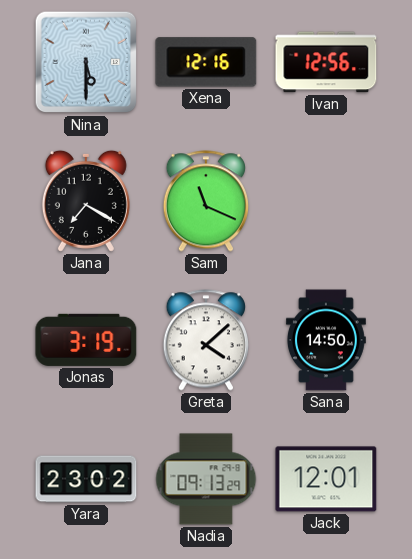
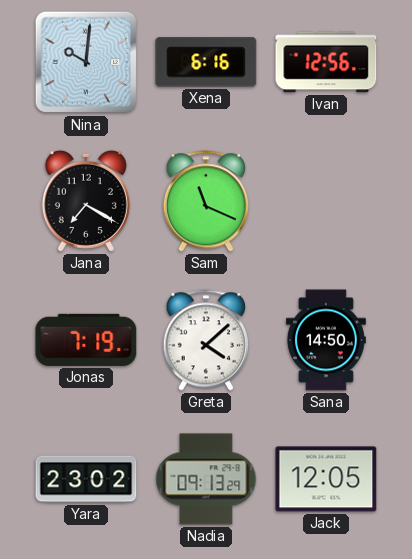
Nina: 5:30 -> 10:01 (86, 62)
Xena: 12:16 -> 6:16 (206, 62)
Jonas: 3:19 -> 7:19 (86, 340)
Jack: 12:01 -> 12:05 (326, 479)
